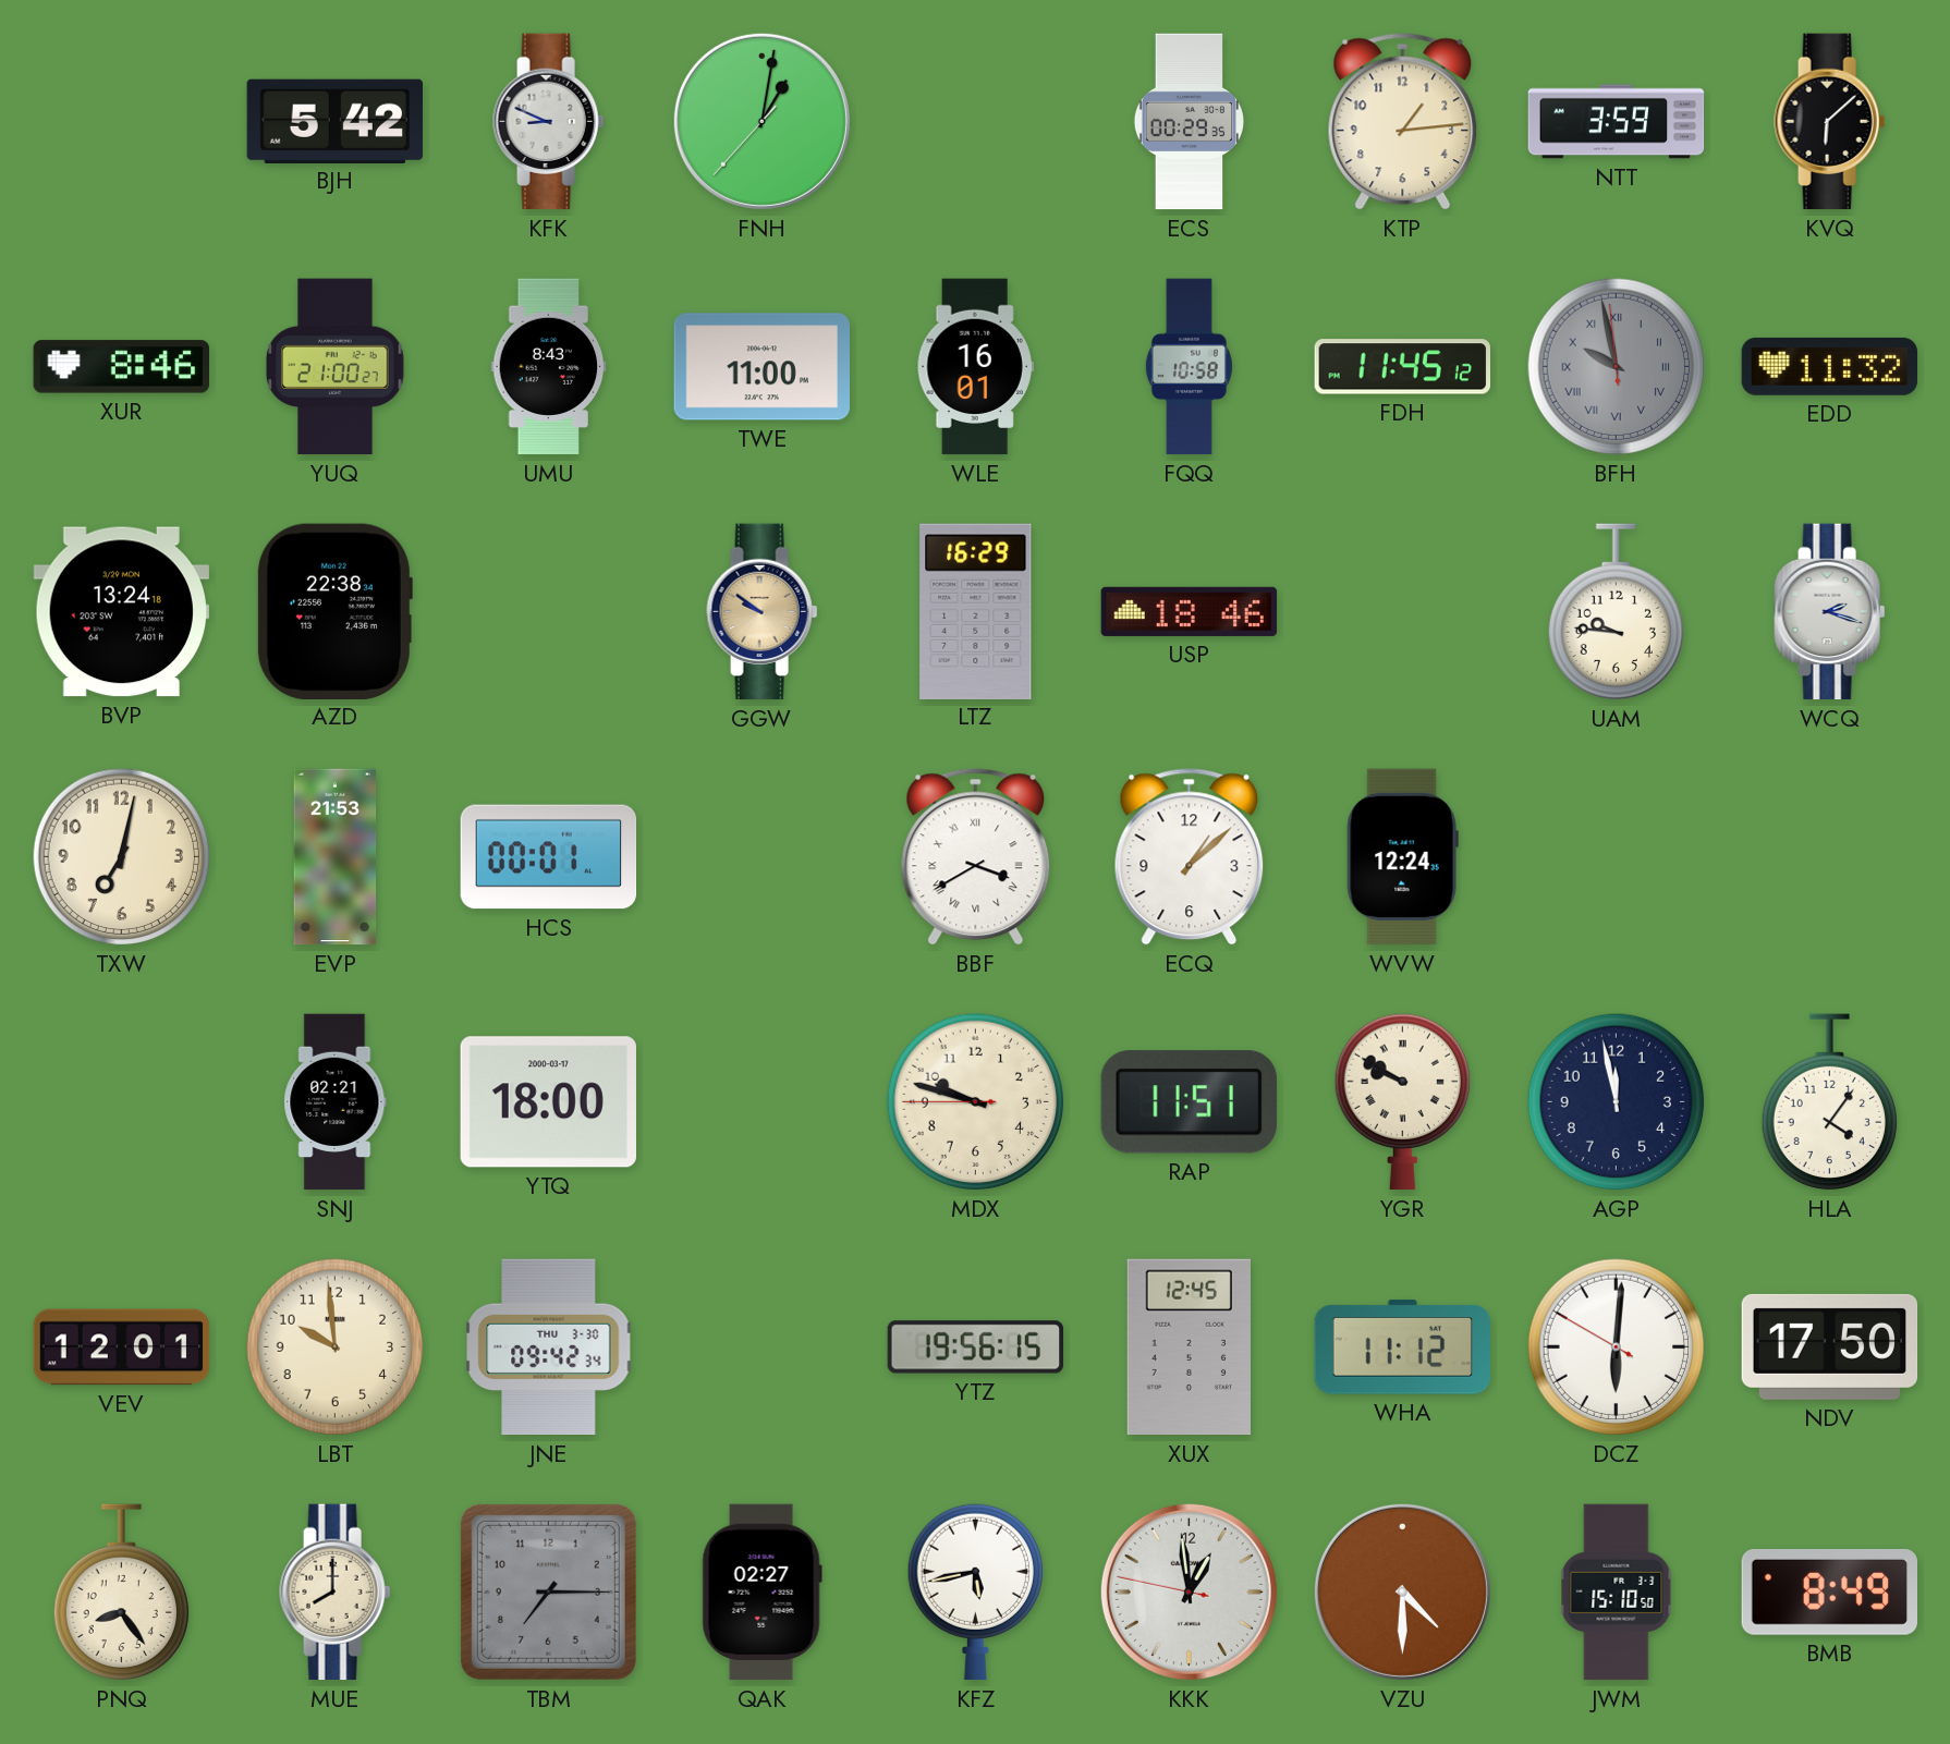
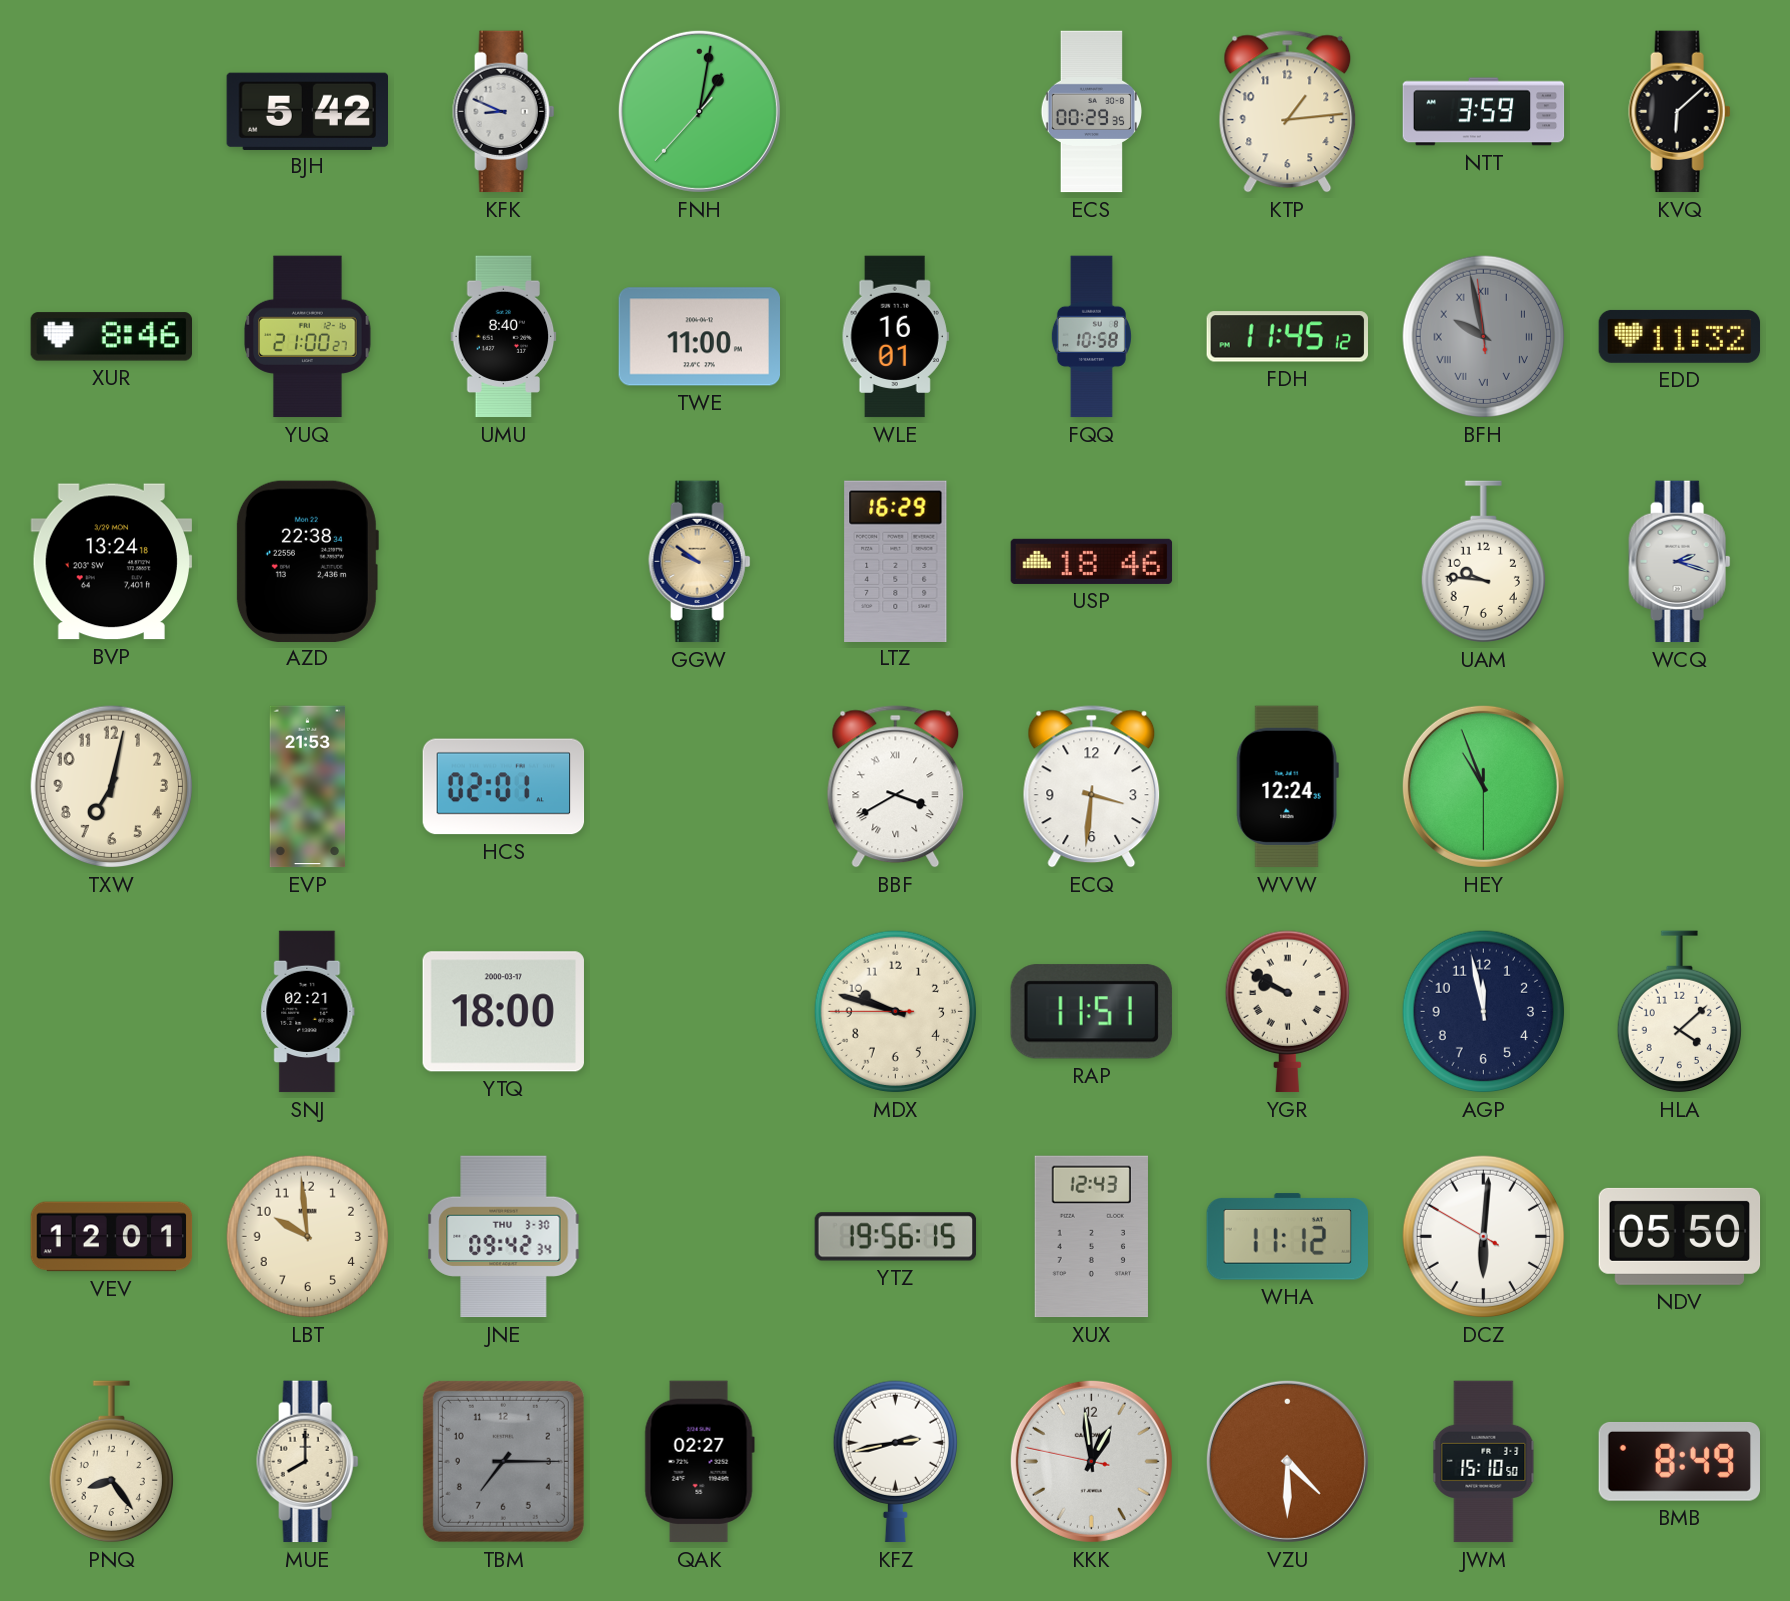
UMU: 8:43 -> 8:40 (504, 337)
HCS: 00:01 -> 02:01 (504, 787)
ECQ: 1:08 -> 3:31 (1092, 787)
HEY: none -> 10:56 (1483, 786)
HLA: 4:06 -> 4:08 (1679, 1012)
XUX: 12:45 -> 12:43 (1091, 1237)
NDV: 17:50 -> 05:50 (1680, 1236)
KFZ: 5:43 -> 2:43 (895, 1462)
